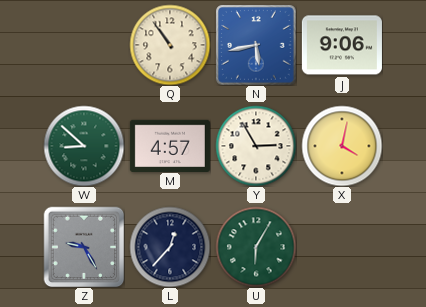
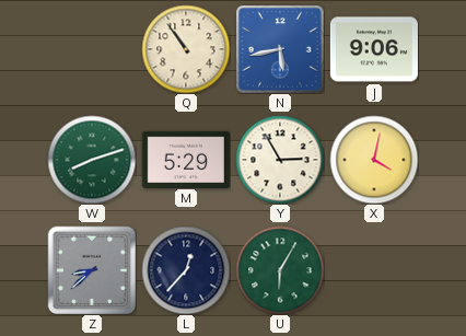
W: 8:52 -> 8:12 (92, 160)
M: 4:57 -> 5:29 (186, 159)
Z: 9:25 -> 8:38 (92, 270)
